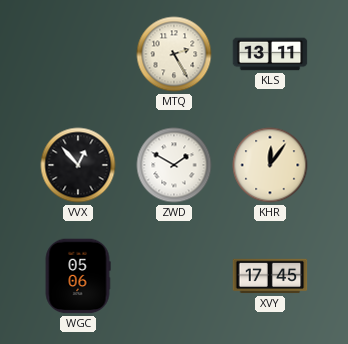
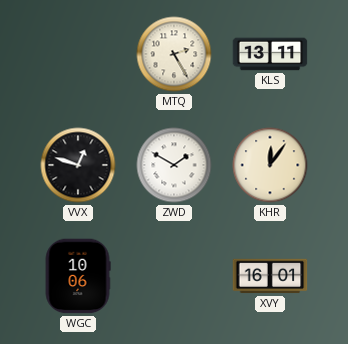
VVX: 12:53 -> 12:48 (78, 165)
WGC: 05:06 -> 10:06 (78, 276)
XVY: 17:45 -> 16:01 (270, 276)
